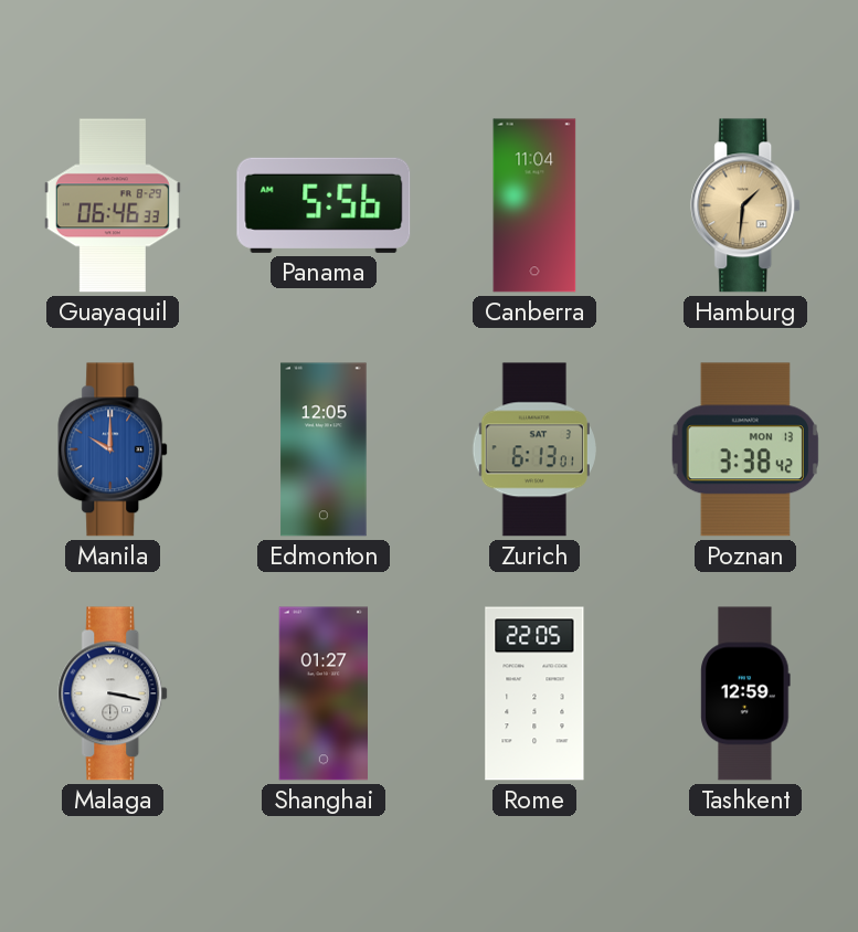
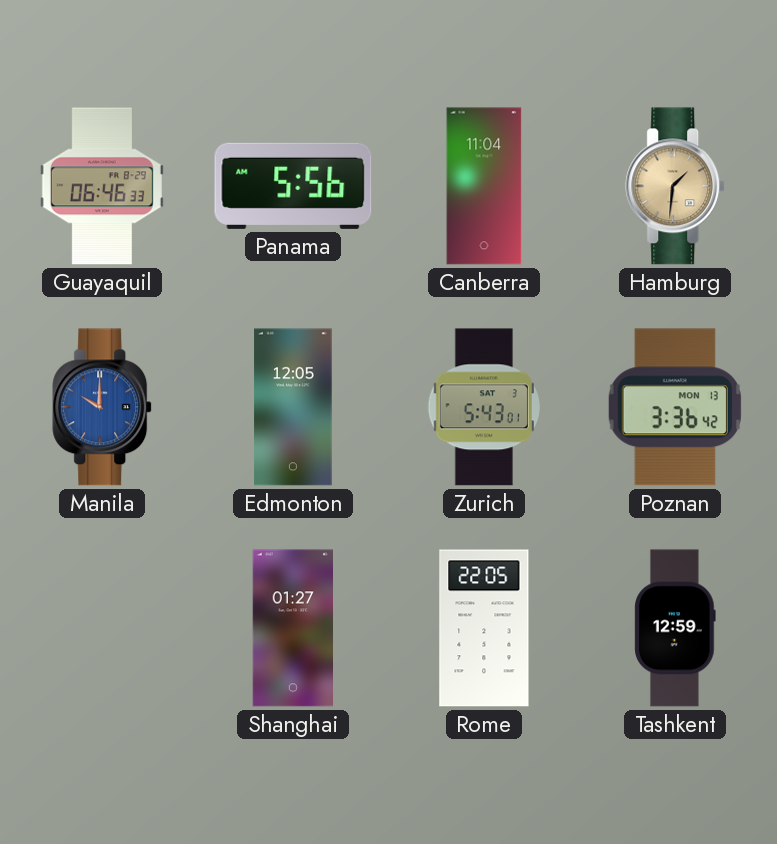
Zurich: 6:13 -> 5:43 (484, 407)
Poznan: 3:38 -> 3:36 (675, 407)
Malaga: 3:17 -> none (114, 693)
